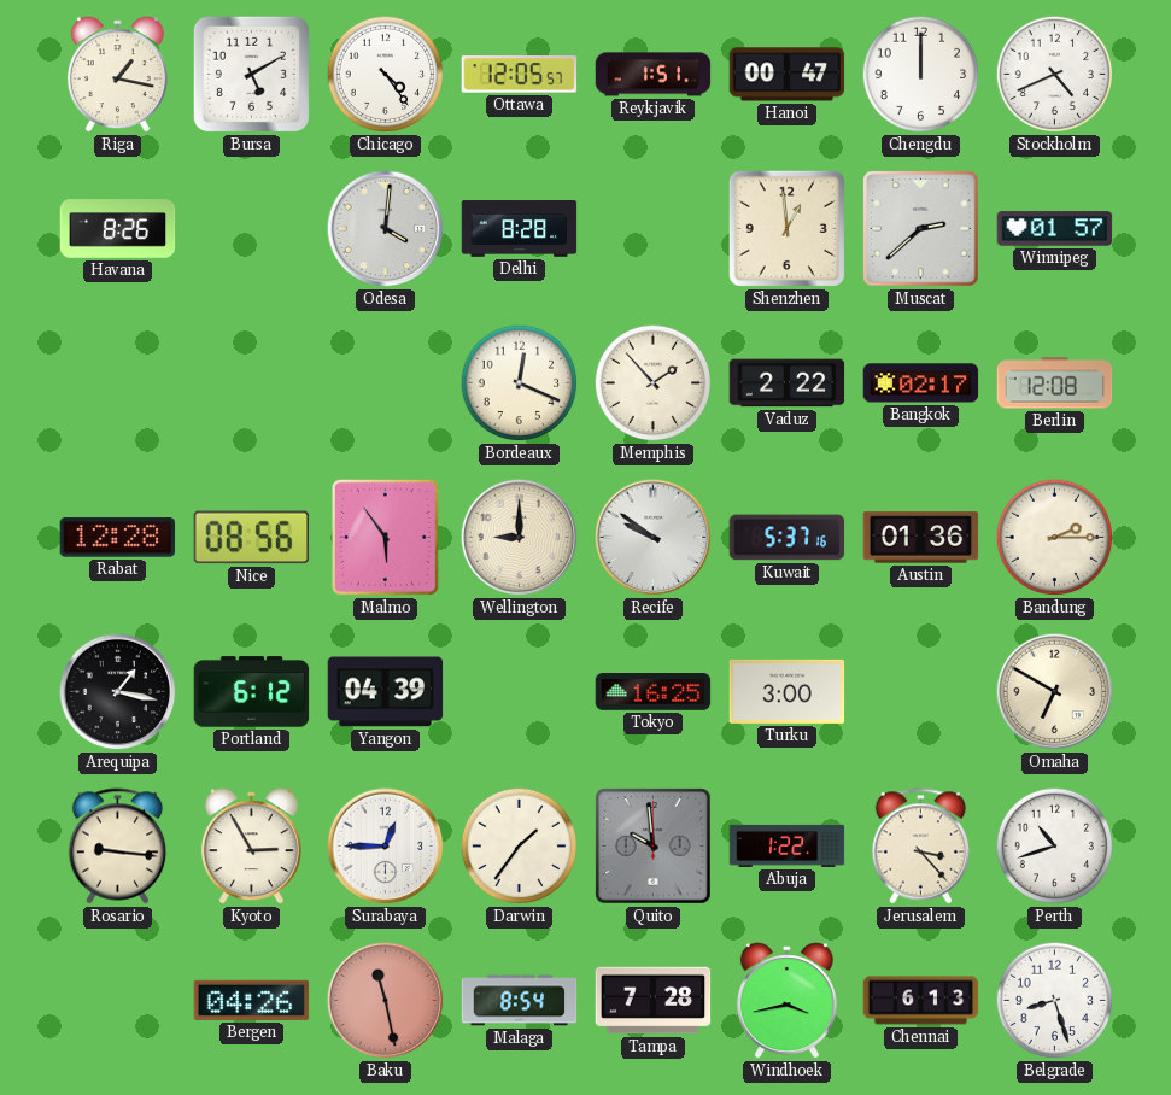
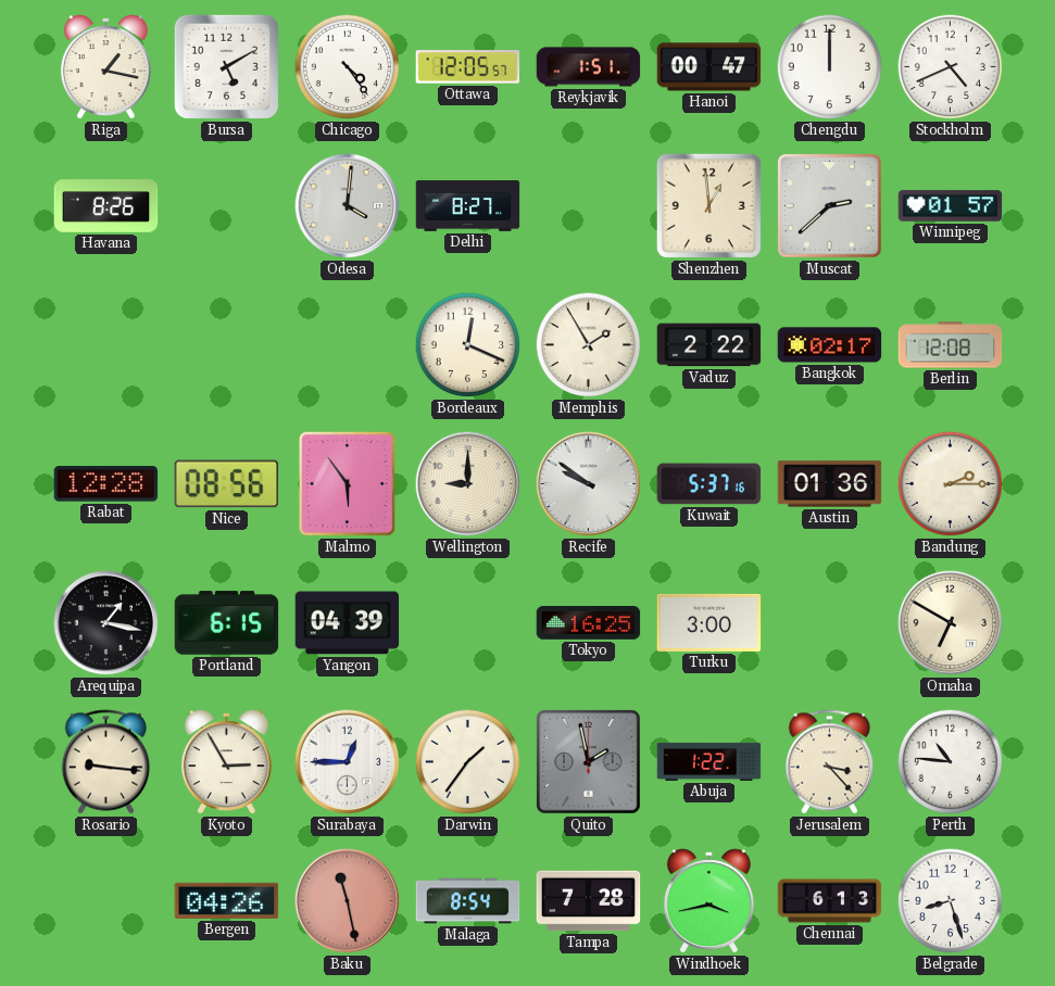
Delhi: 8:28 -> 8:27 (468, 206)
Memphis: 1:53 -> 1:55 (589, 345)
Portland: 6:12 -> 6:15 (227, 623)
Quito: 9:59 -> 1:58 (589, 762)
Perth: 10:42 -> 10:46 (951, 762)
